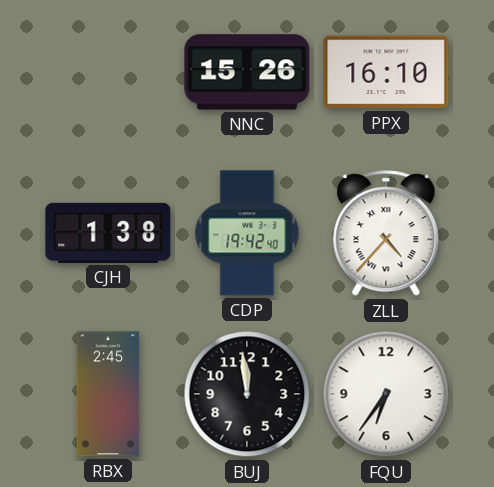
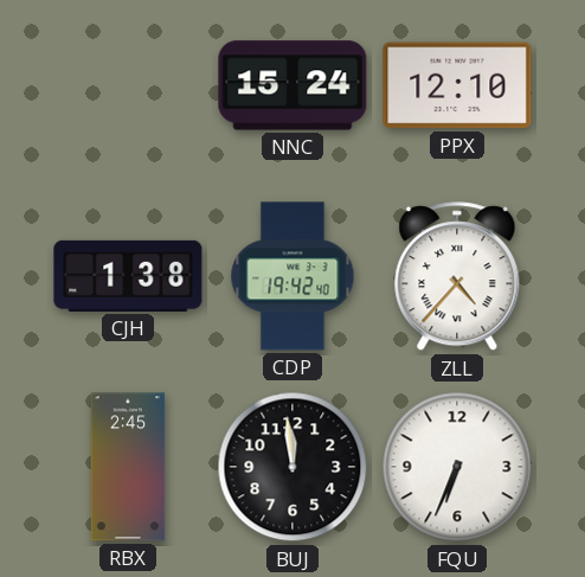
NNC: 15:26 -> 15:24 (292, 85)
PPX: 16:10 -> 12:10 (457, 85)
FQU: 6:36 -> 6:34 (457, 467)
